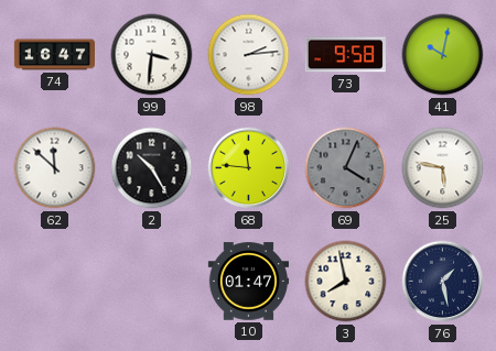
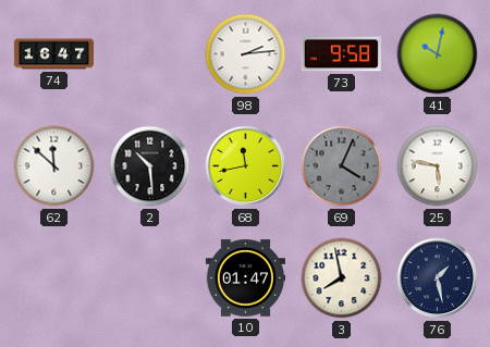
99: 3:31 -> none (152, 55)
2: 10:25 -> 10:29 (150, 166)
68: 11:46 -> 11:43 (246, 166)
